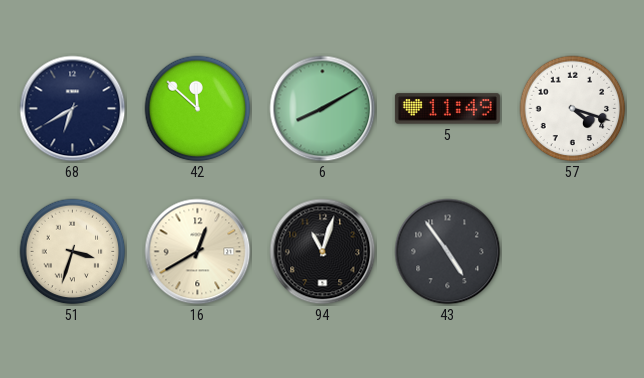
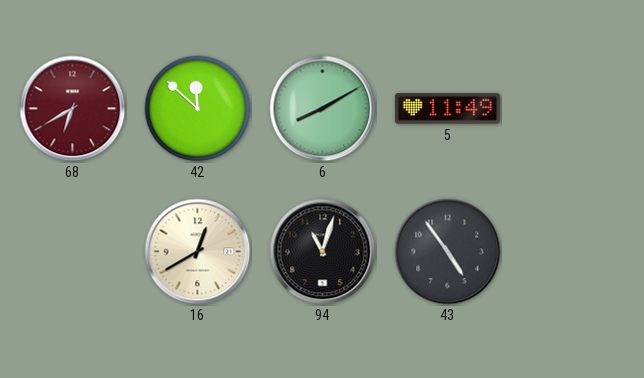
68 dial: navy -> burgundy (73, 109)
57: 4:18 -> none (573, 109)
51: 3:33 -> none (73, 252)
